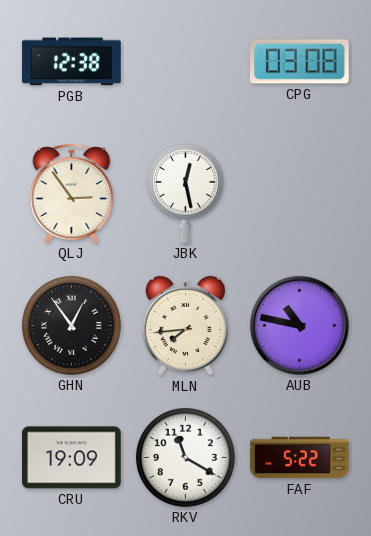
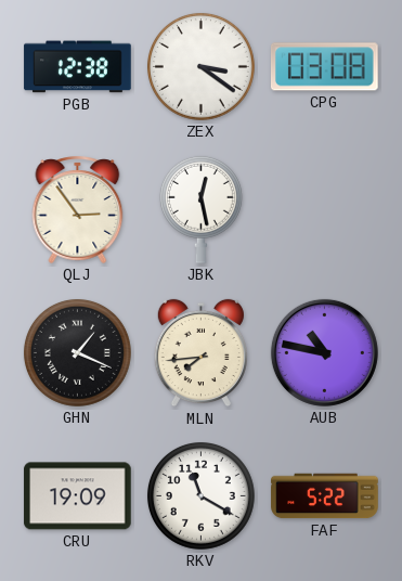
ZEX: none -> 3:21 (200, 66)
GHN: 12:54 -> 1:19 (77, 352)
